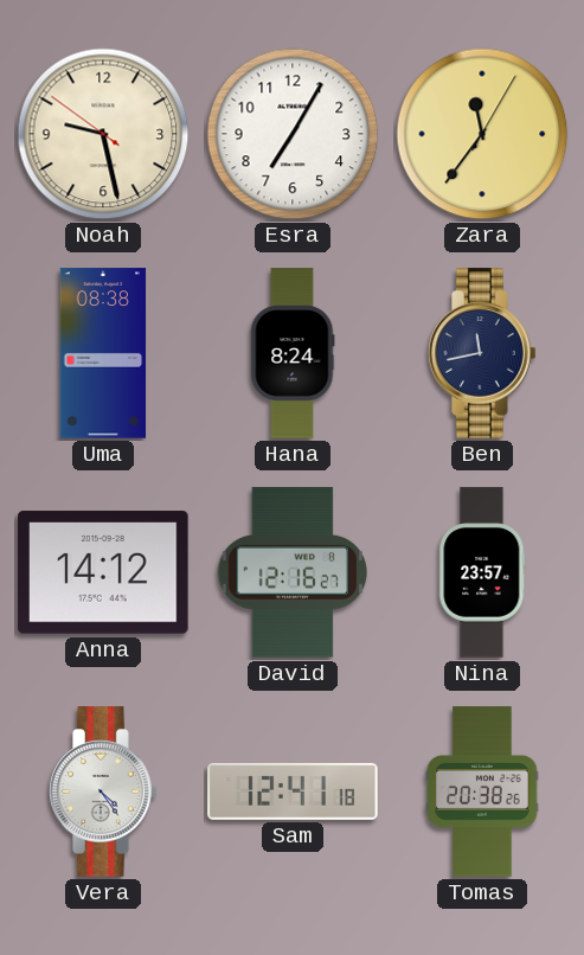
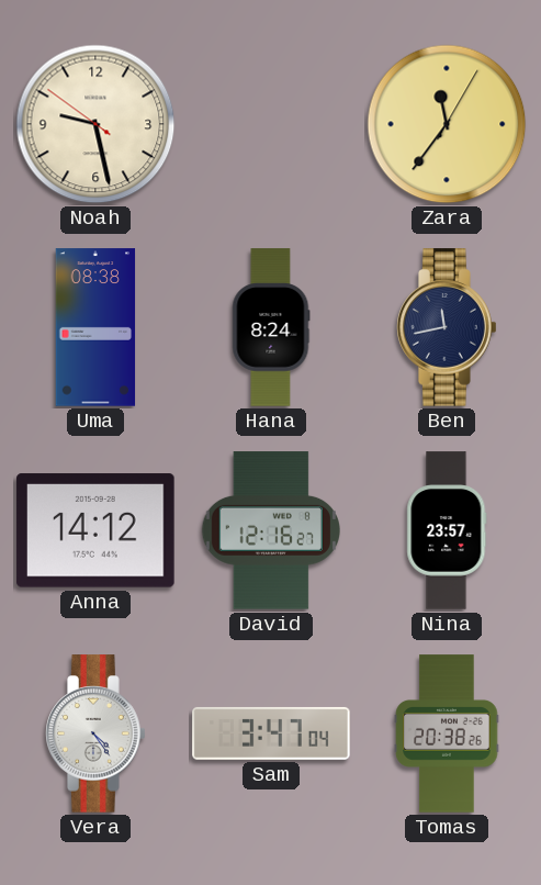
Esra: 7:05 -> none (293, 134)
Sam: 12:41 -> 3:47 (271, 733)
